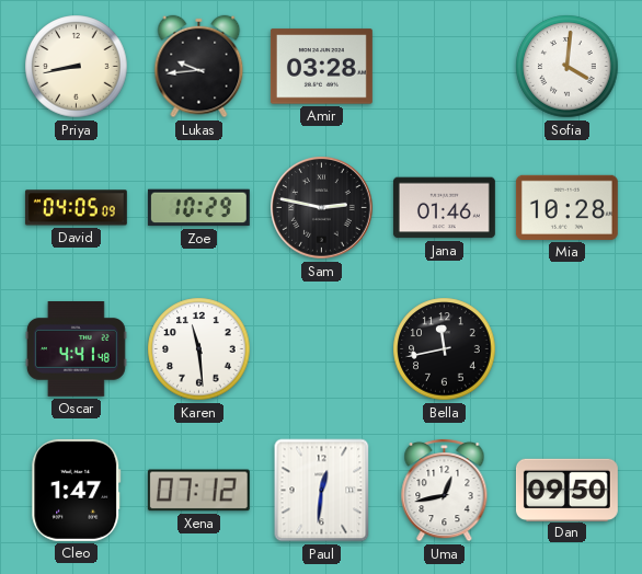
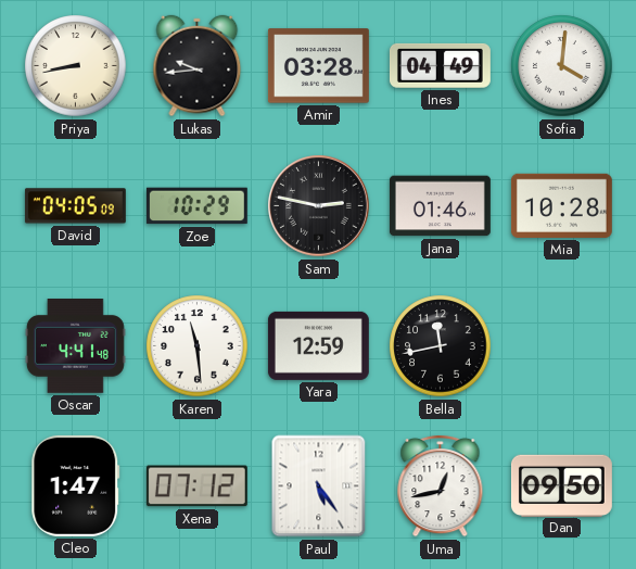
Ines: none -> 04:49 (440, 65)
Yara: none -> 12:59 (318, 345)
Paul: 12:31 -> 5:24 (319, 486)
